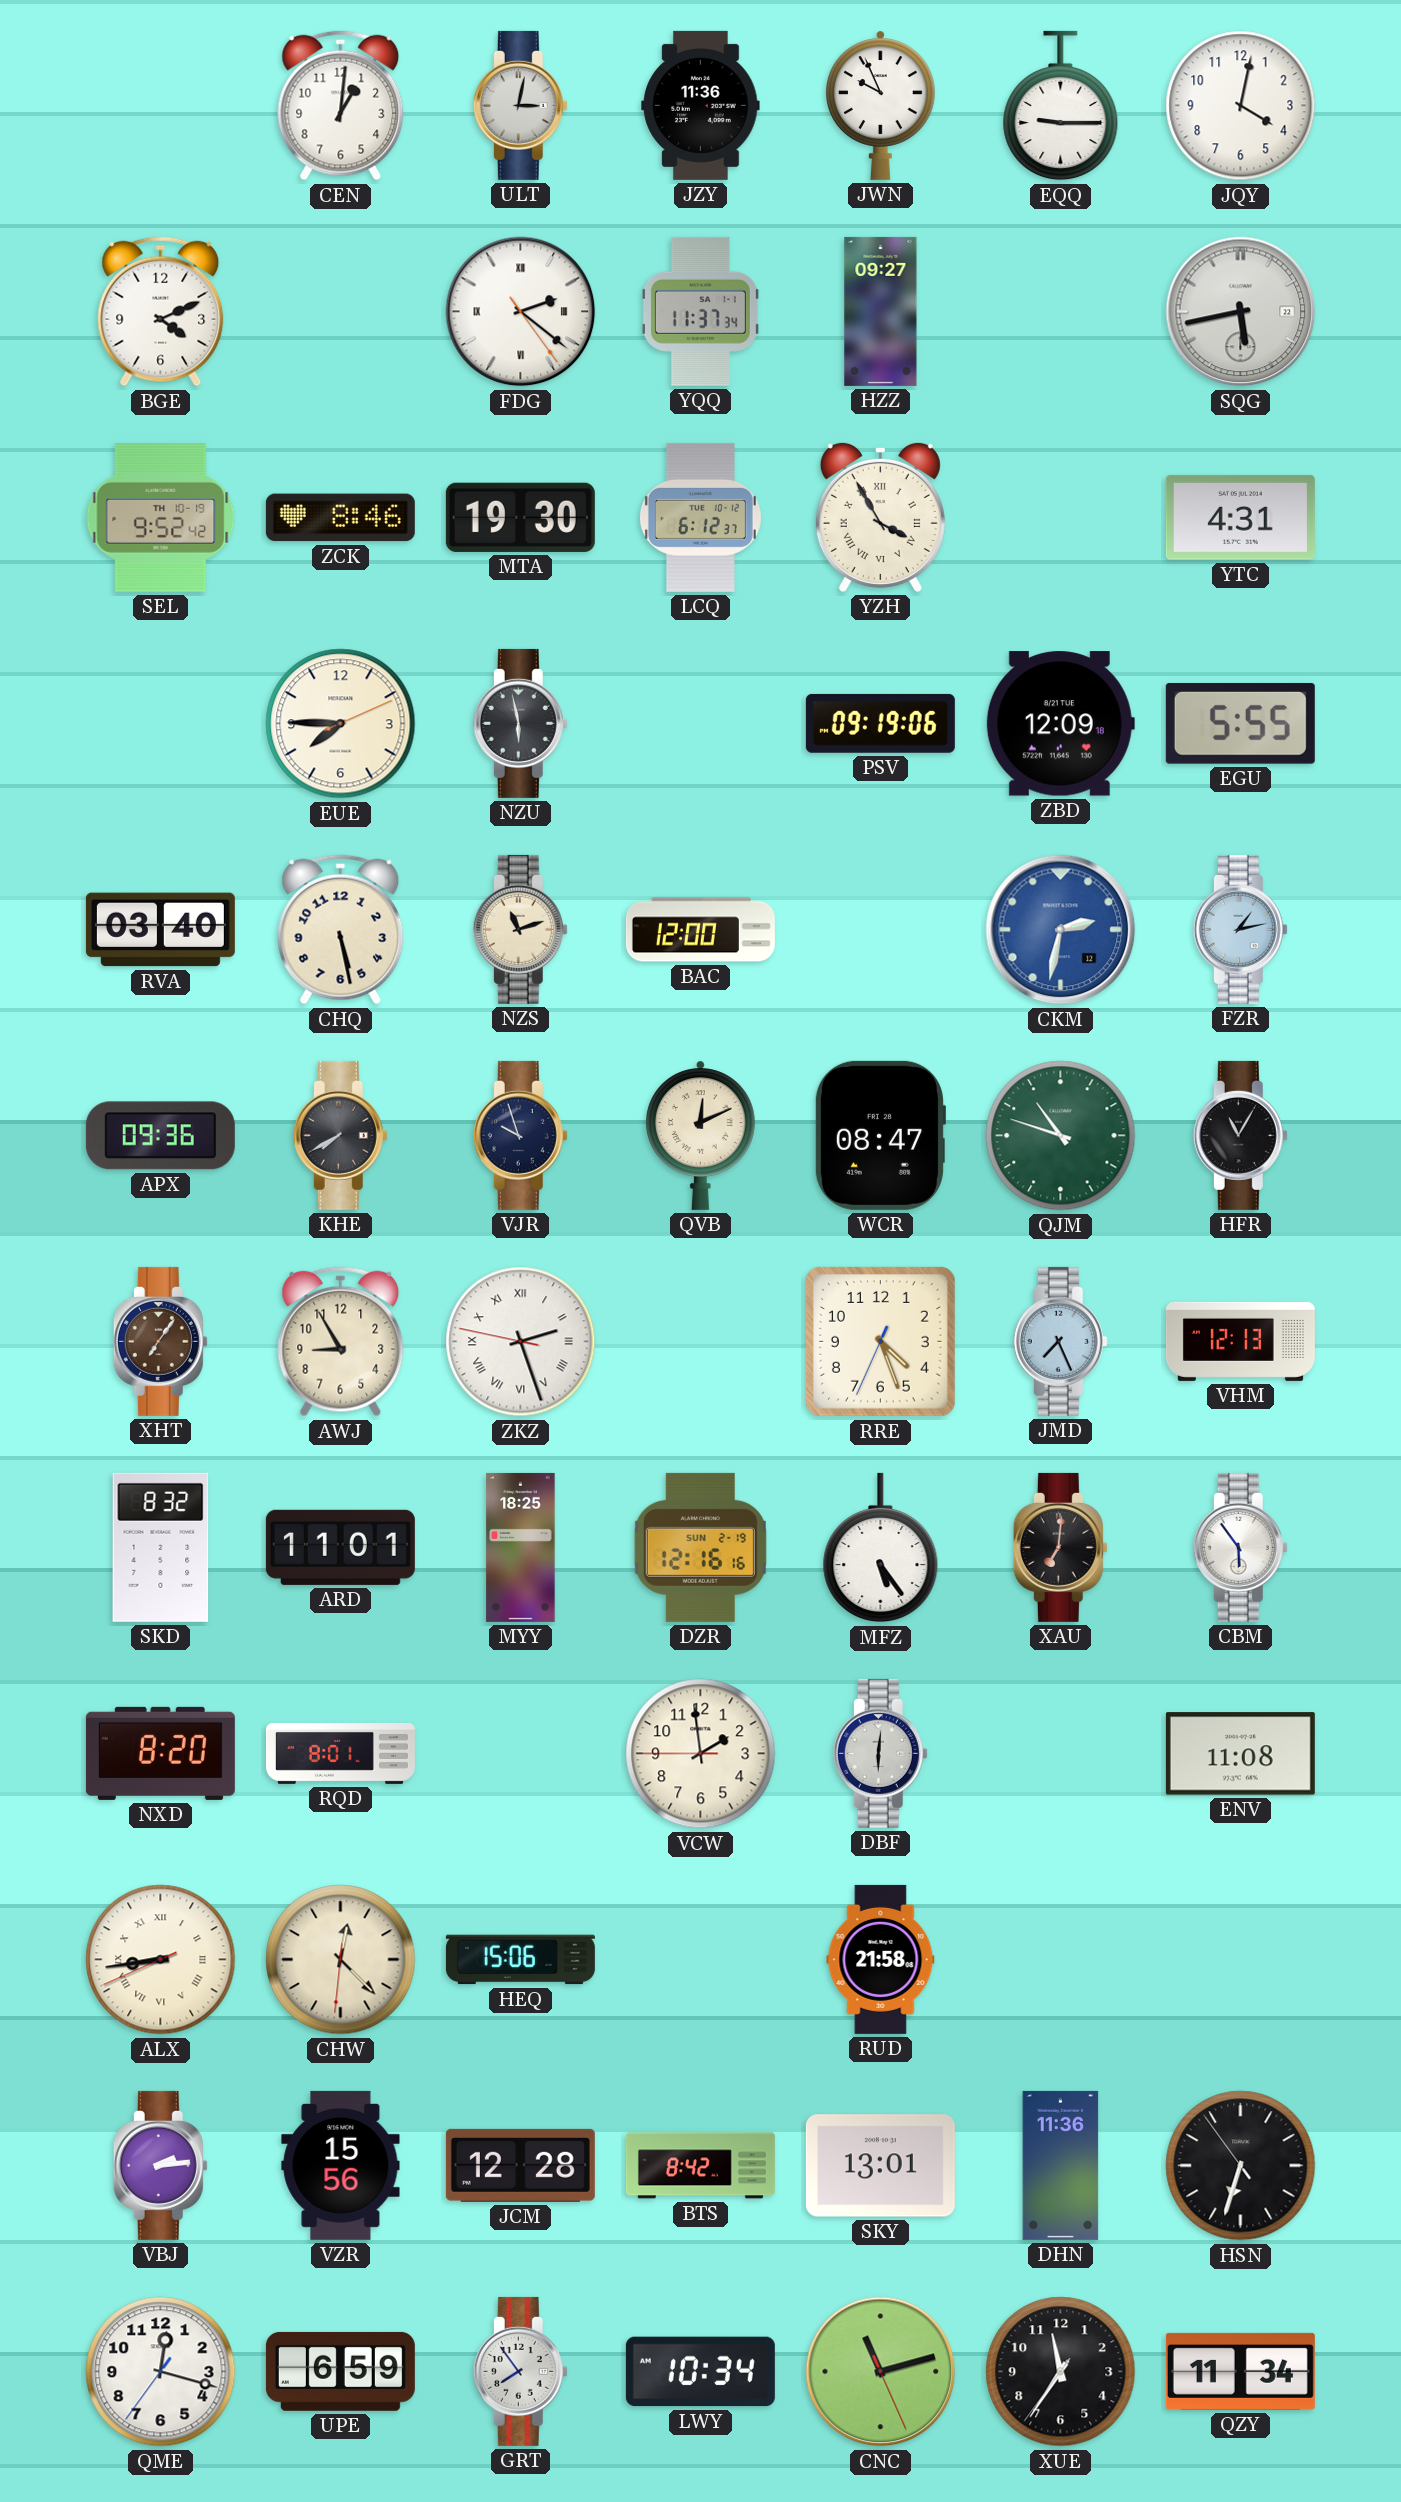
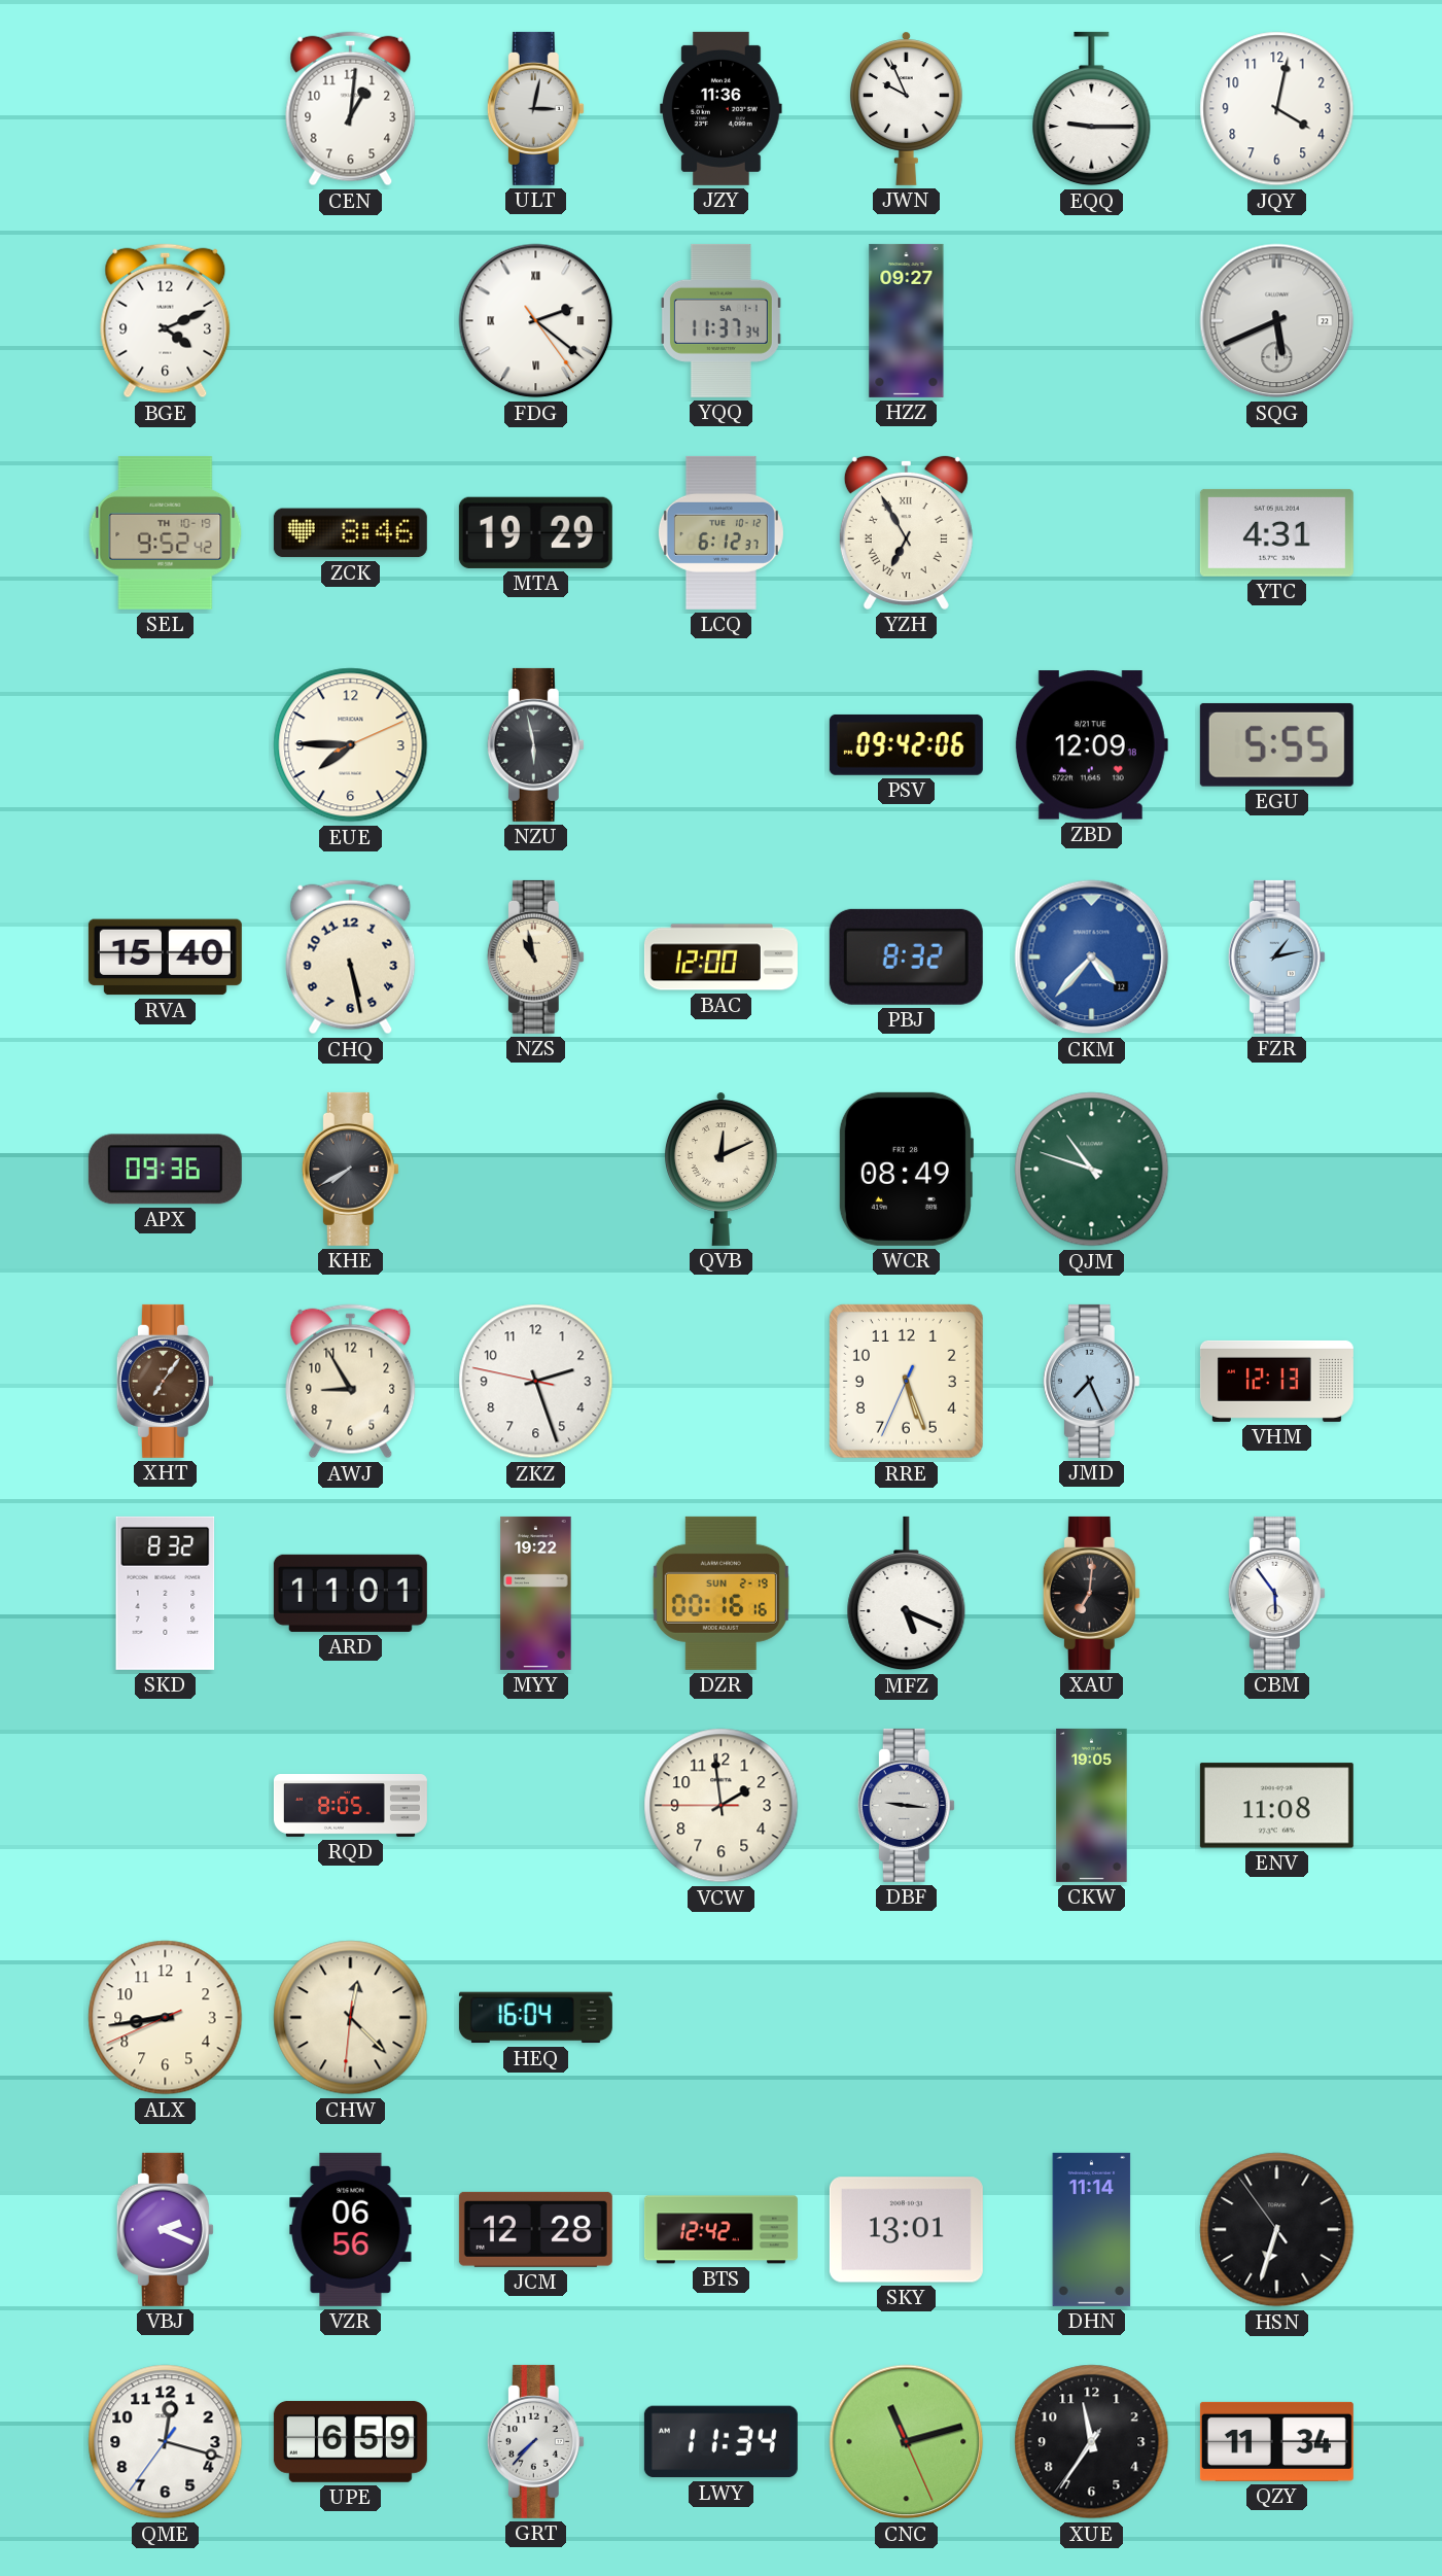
SQG: 5:43 -> 5:41 (1277, 321)
MTA: 19:30 -> 19:29 (535, 532)
YZH: 3:55 -> 6:55 (906, 532)
PSV: 09:19 -> 09:42 (906, 744)
RVA: 03:40 -> 15:40 (165, 958)
NZS: 11:12 -> 10:58 (535, 956)
PBJ: none -> 8:32 (906, 956)
CKM: 2:32 -> 4:37 (1092, 958)
VJR: 9:57 -> none (520, 1135)
WCR: 08:47 -> 08:49 (906, 1169)
HFR: 11:05 -> none (1240, 1135)
ZKZ numerals: Roman -> Arabic (536, 1382)
RRE: 4:26 -> 5:26 (906, 1381)
MYY: 18:25 -> 19:22 (536, 1593)
DZR: 12:16 -> 00:16 (720, 1593)
MFZ: 5:24 -> 5:19 (907, 1594)
NXD: 8:20 -> none (160, 1753)
RQD: 8:01 -> 8:05 (350, 1806)
DBF: 6:01 -> 9:16 (906, 1805)
CKW: none -> 19:05 (1092, 1805)
ALX numerals: Roman -> Arabic (166, 2018)
HEQ: 15:06 -> 16:04 (535, 2018)
RUD: 21:58 -> none (881, 1959)
VBJ: 2:14 -> 2:19 (165, 2229)
VZR: 15:56 -> 06:56 (351, 2229)
BTS: 8:42 -> 12:42 (720, 2230)
DHN: 11:36 -> 11:14 (1092, 2229)
GRT: 7:54 -> 7:37 (535, 2441)
LWY: 10:34 -> 11:34 (720, 2442)
